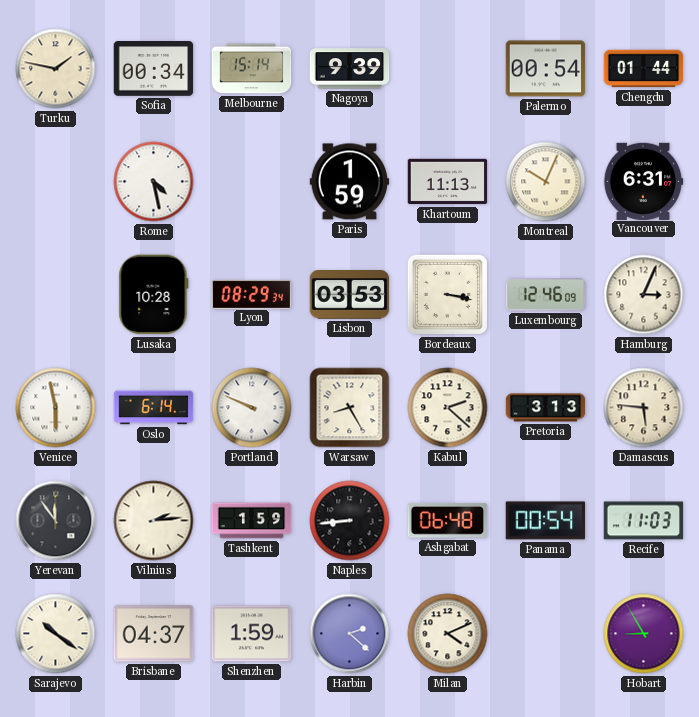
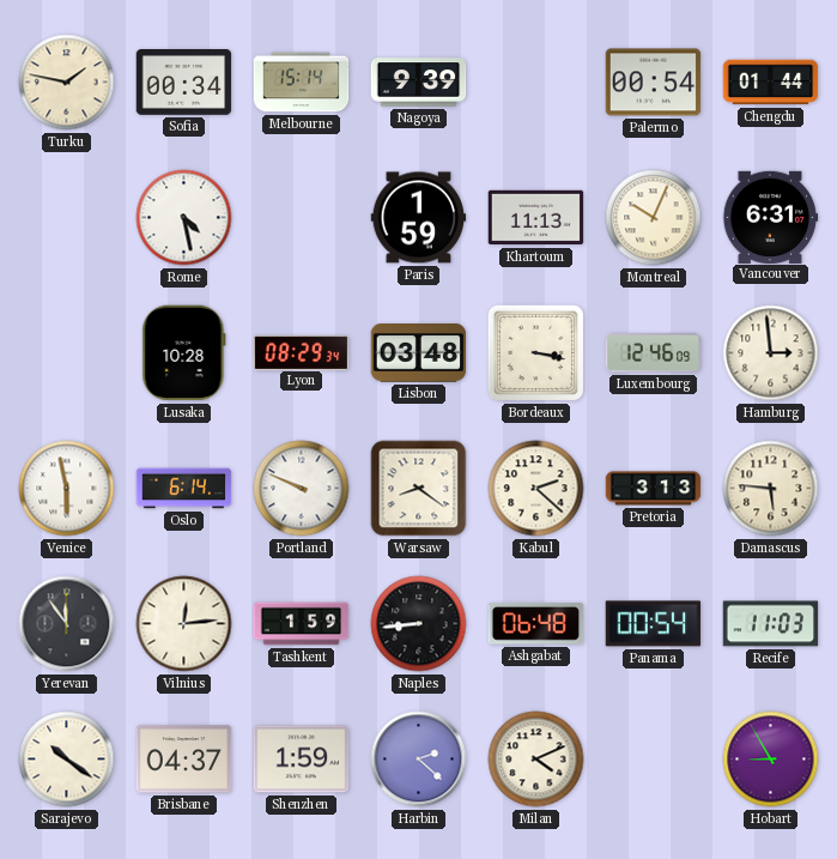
Lisbon: 03:53 -> 03:48 (419, 353)
Hamburg: 3:04 -> 2:59 (771, 353)
Warsaw: 8:25 -> 8:21 (419, 489)
Vilnius: 2:14 -> 12:14 (184, 624)
